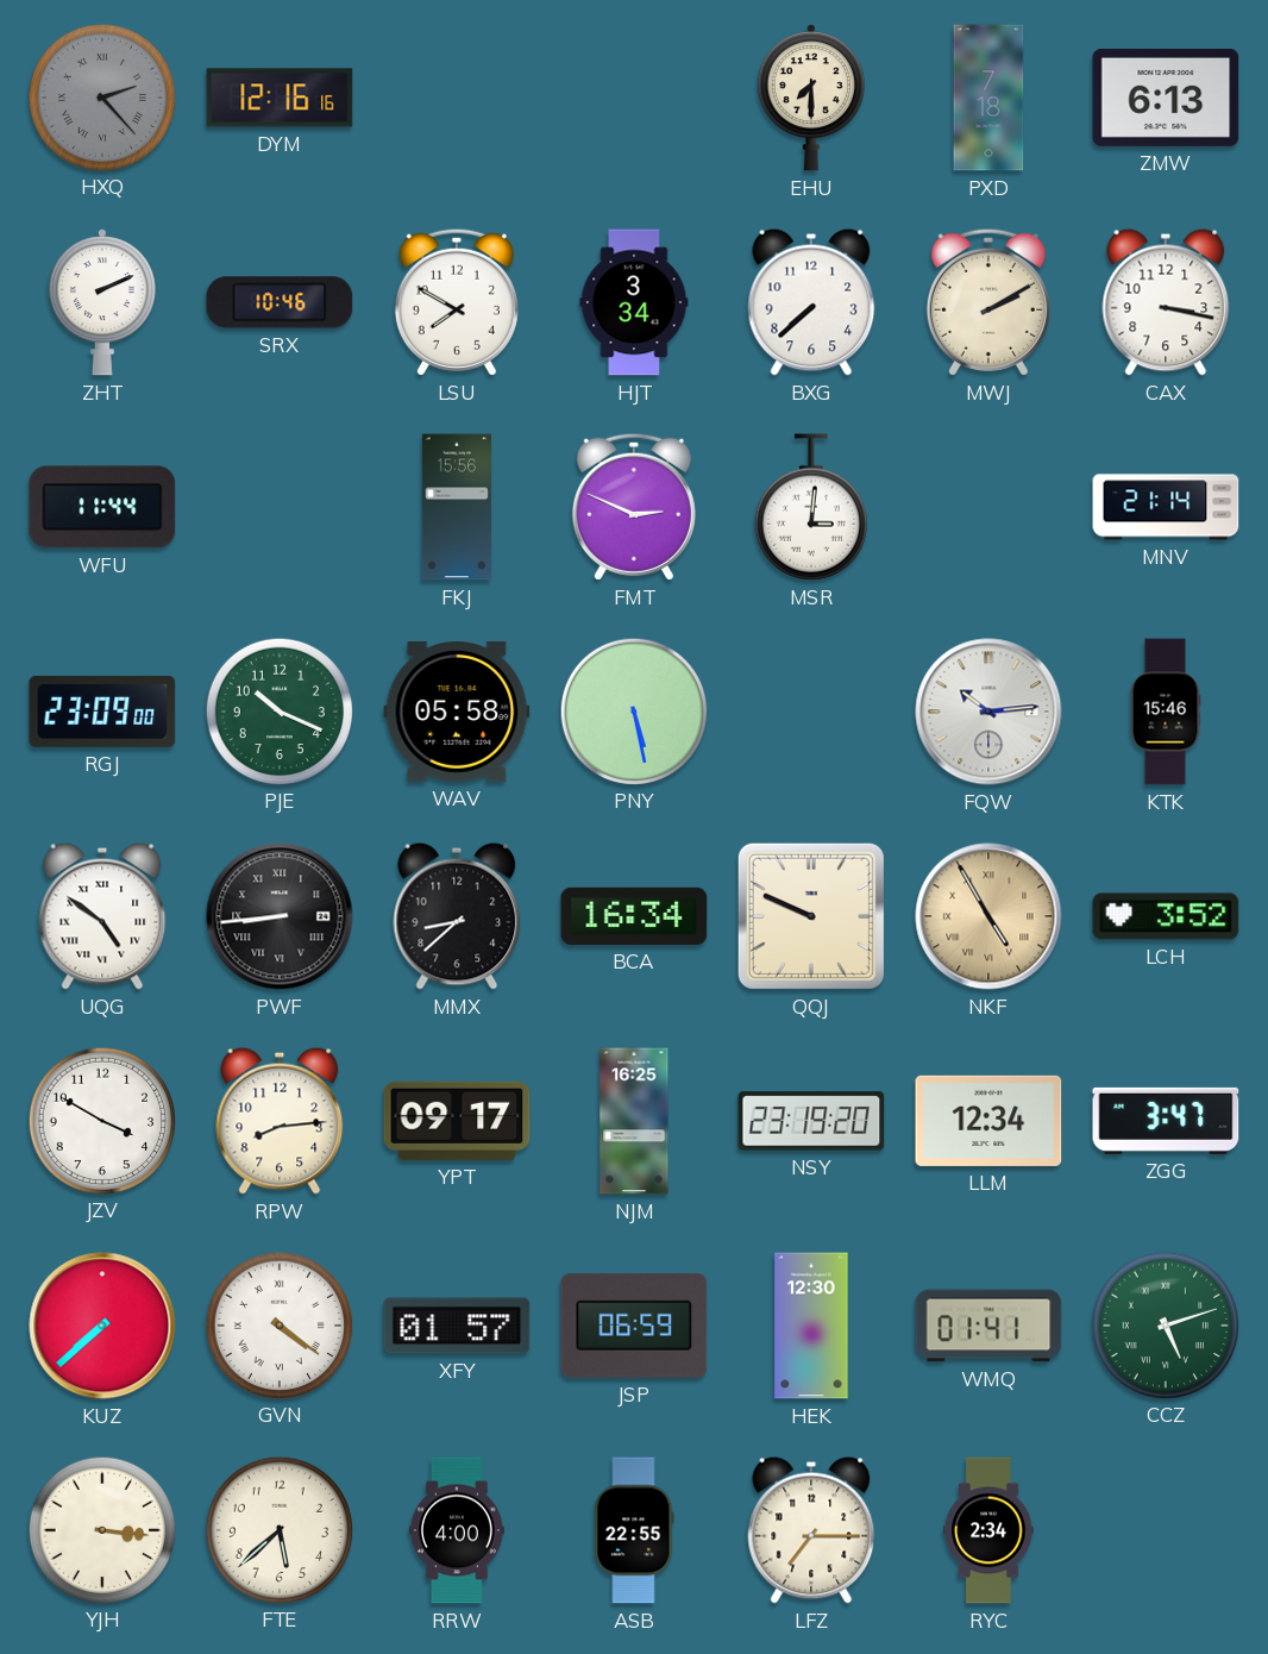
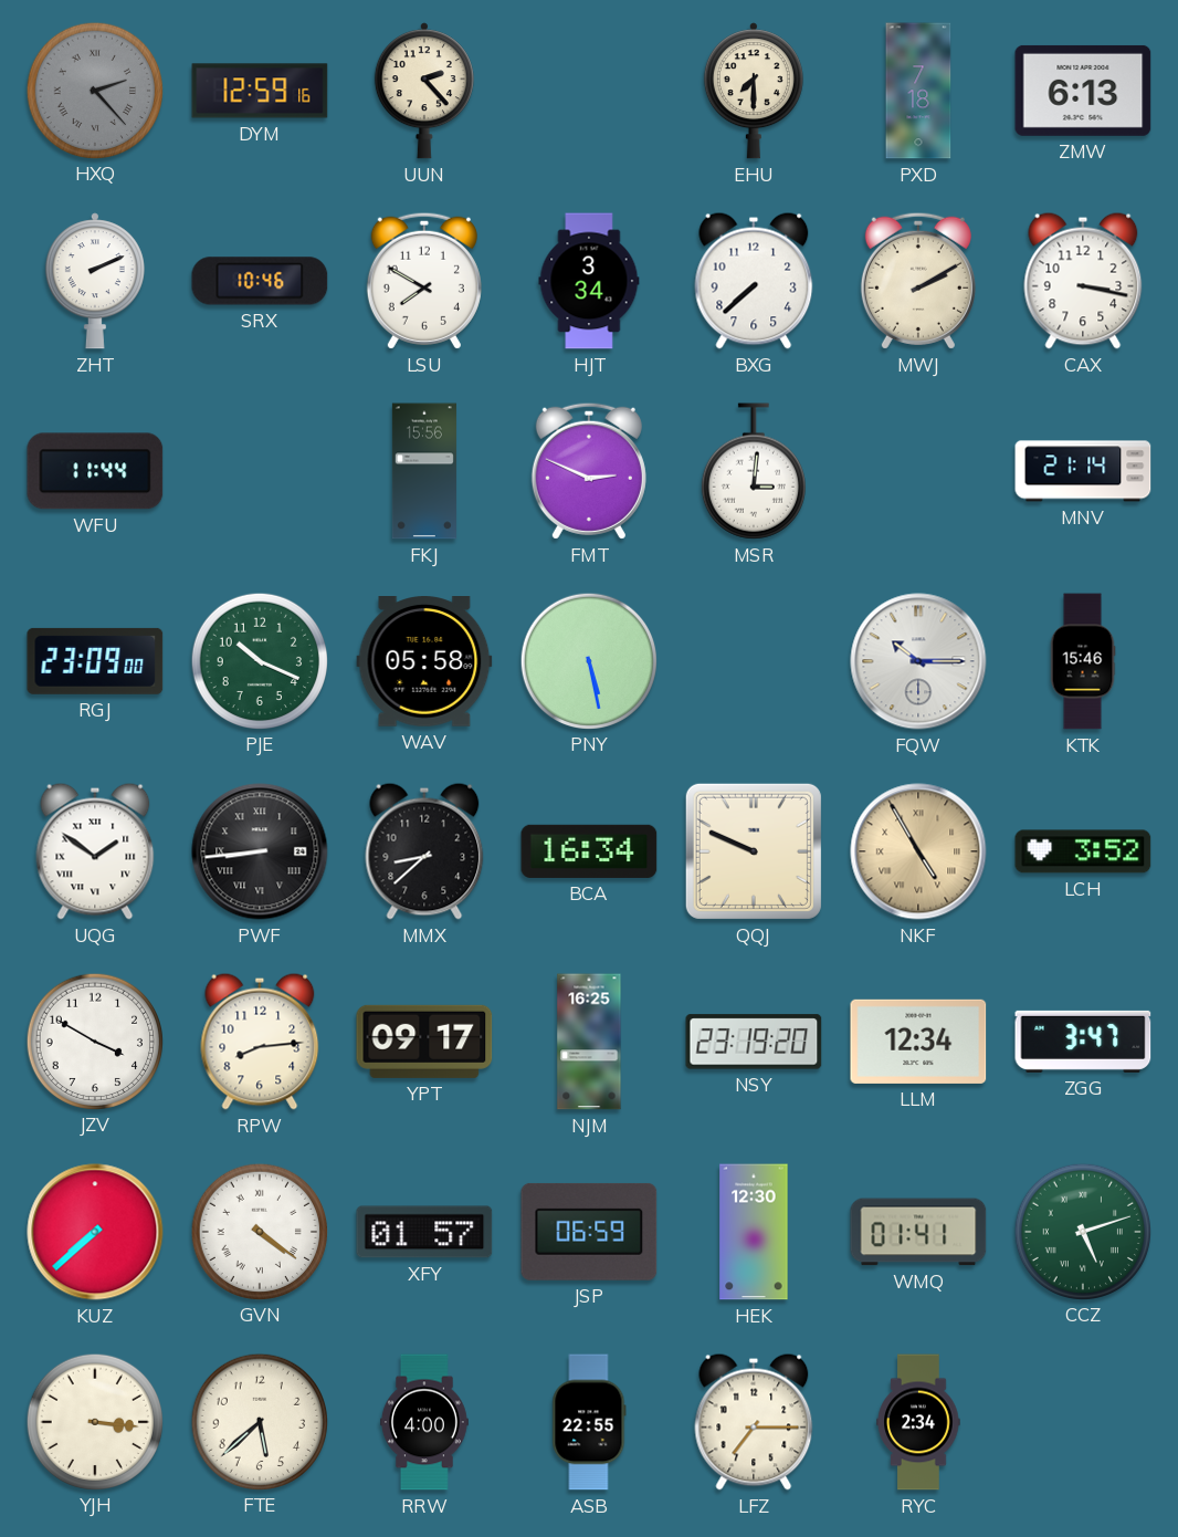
DYM: 12:16 -> 12:59 (260, 91)
UUN: none -> 2:23 (424, 91)
FQW: 10:14 -> 10:15 (918, 661)
UQG: 4:51 -> 1:51 (95, 851)
